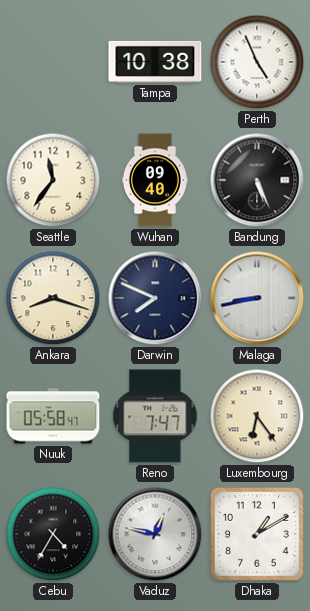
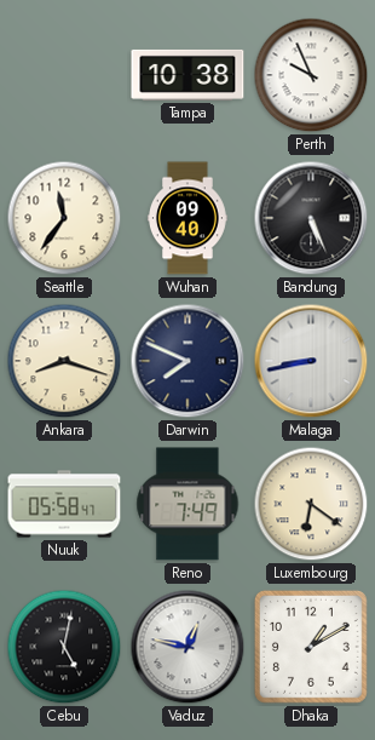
Perth: 4:56 -> 9:56 (311, 75)
Reno: 7:47 -> 7:49 (187, 504)
Luxembourg: 6:24 -> 6:21 (311, 504)
Cebu: 4:35 -> 5:02 (64, 647)
